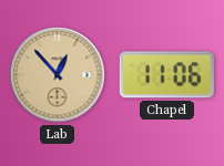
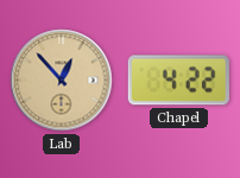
Chapel: 11:06 -> 4:22 (178, 81)
